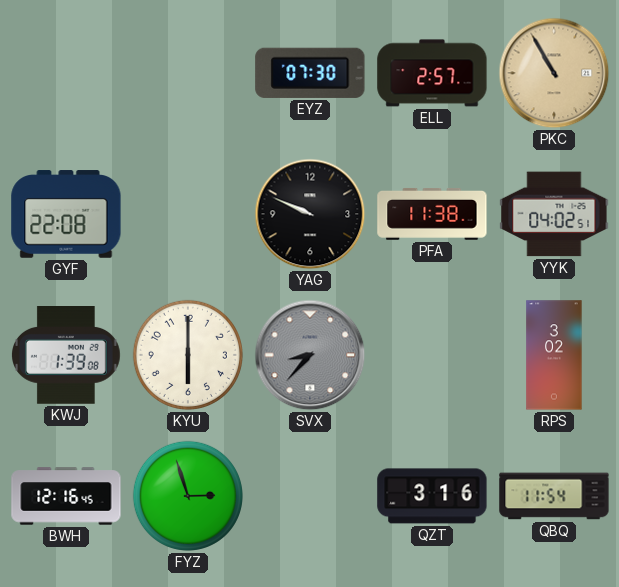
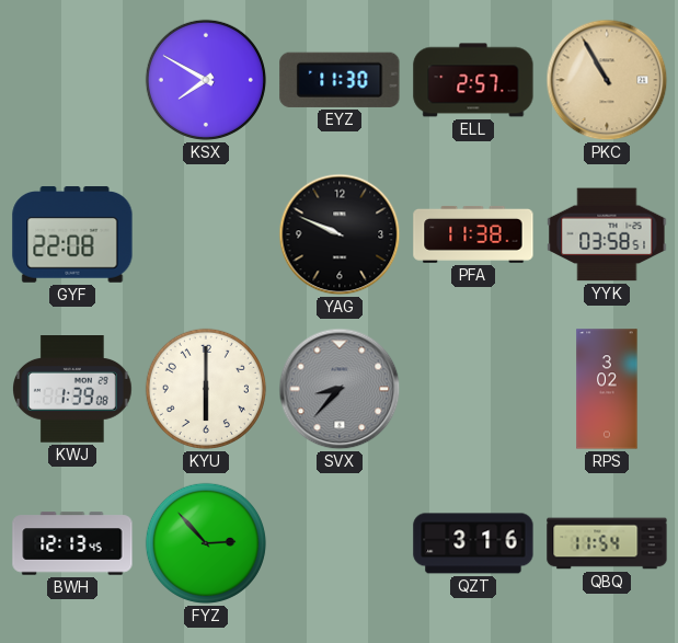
KSX: none -> 7:50 (206, 80)
EYZ: 07:30 -> 11:30 (340, 80)
YYK: 04:02 -> 03:58 (607, 234)
BWH: 12:16 -> 12:13 (72, 543)
FYZ: 2:57 -> 2:53 (206, 543)
